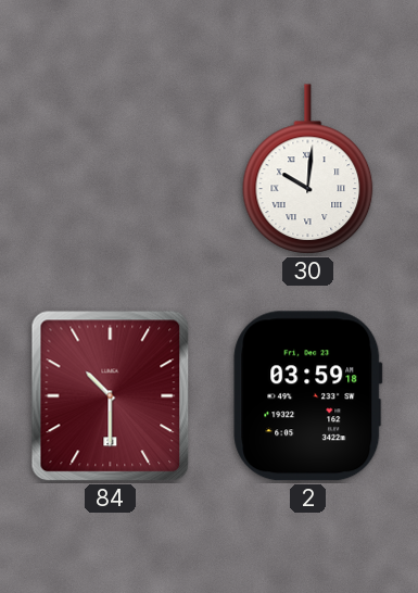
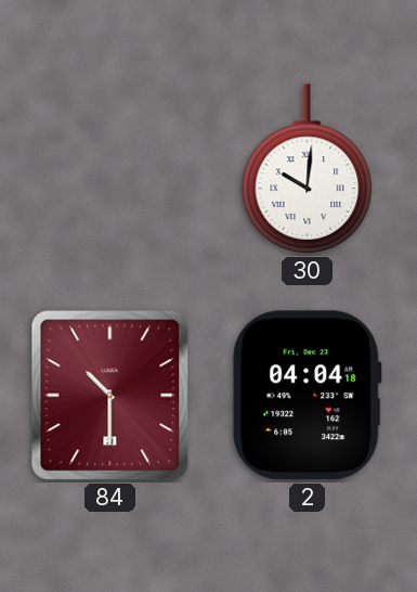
2: 03:59 -> 04:04 (308, 396)
